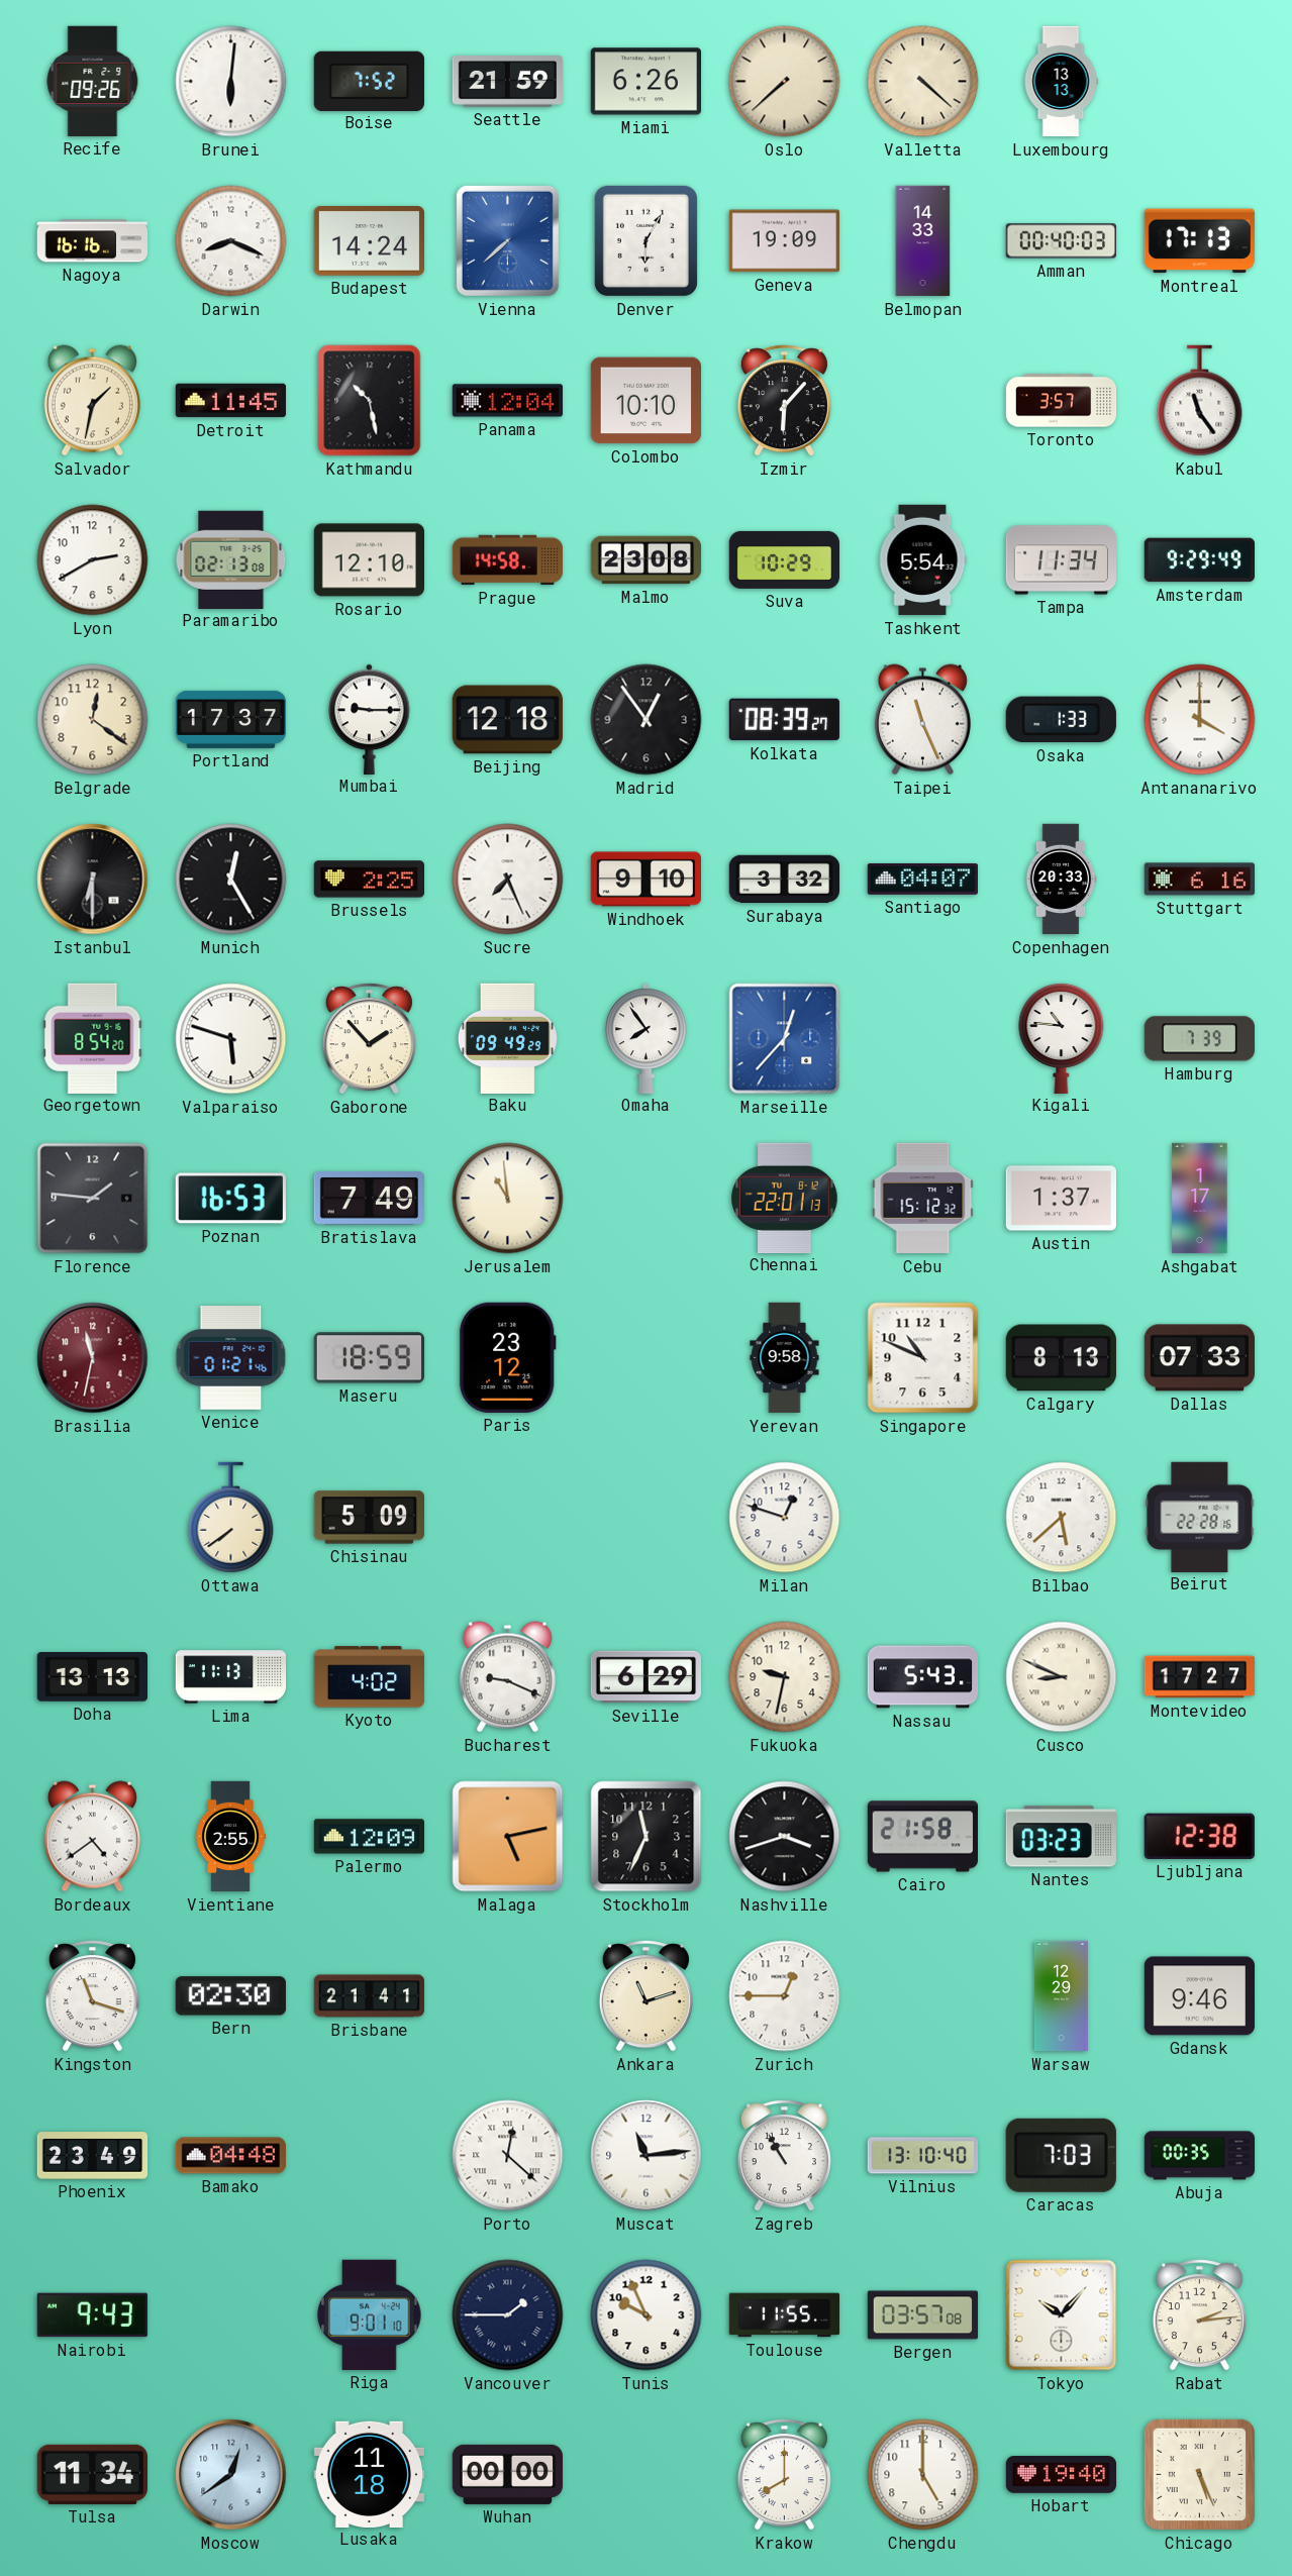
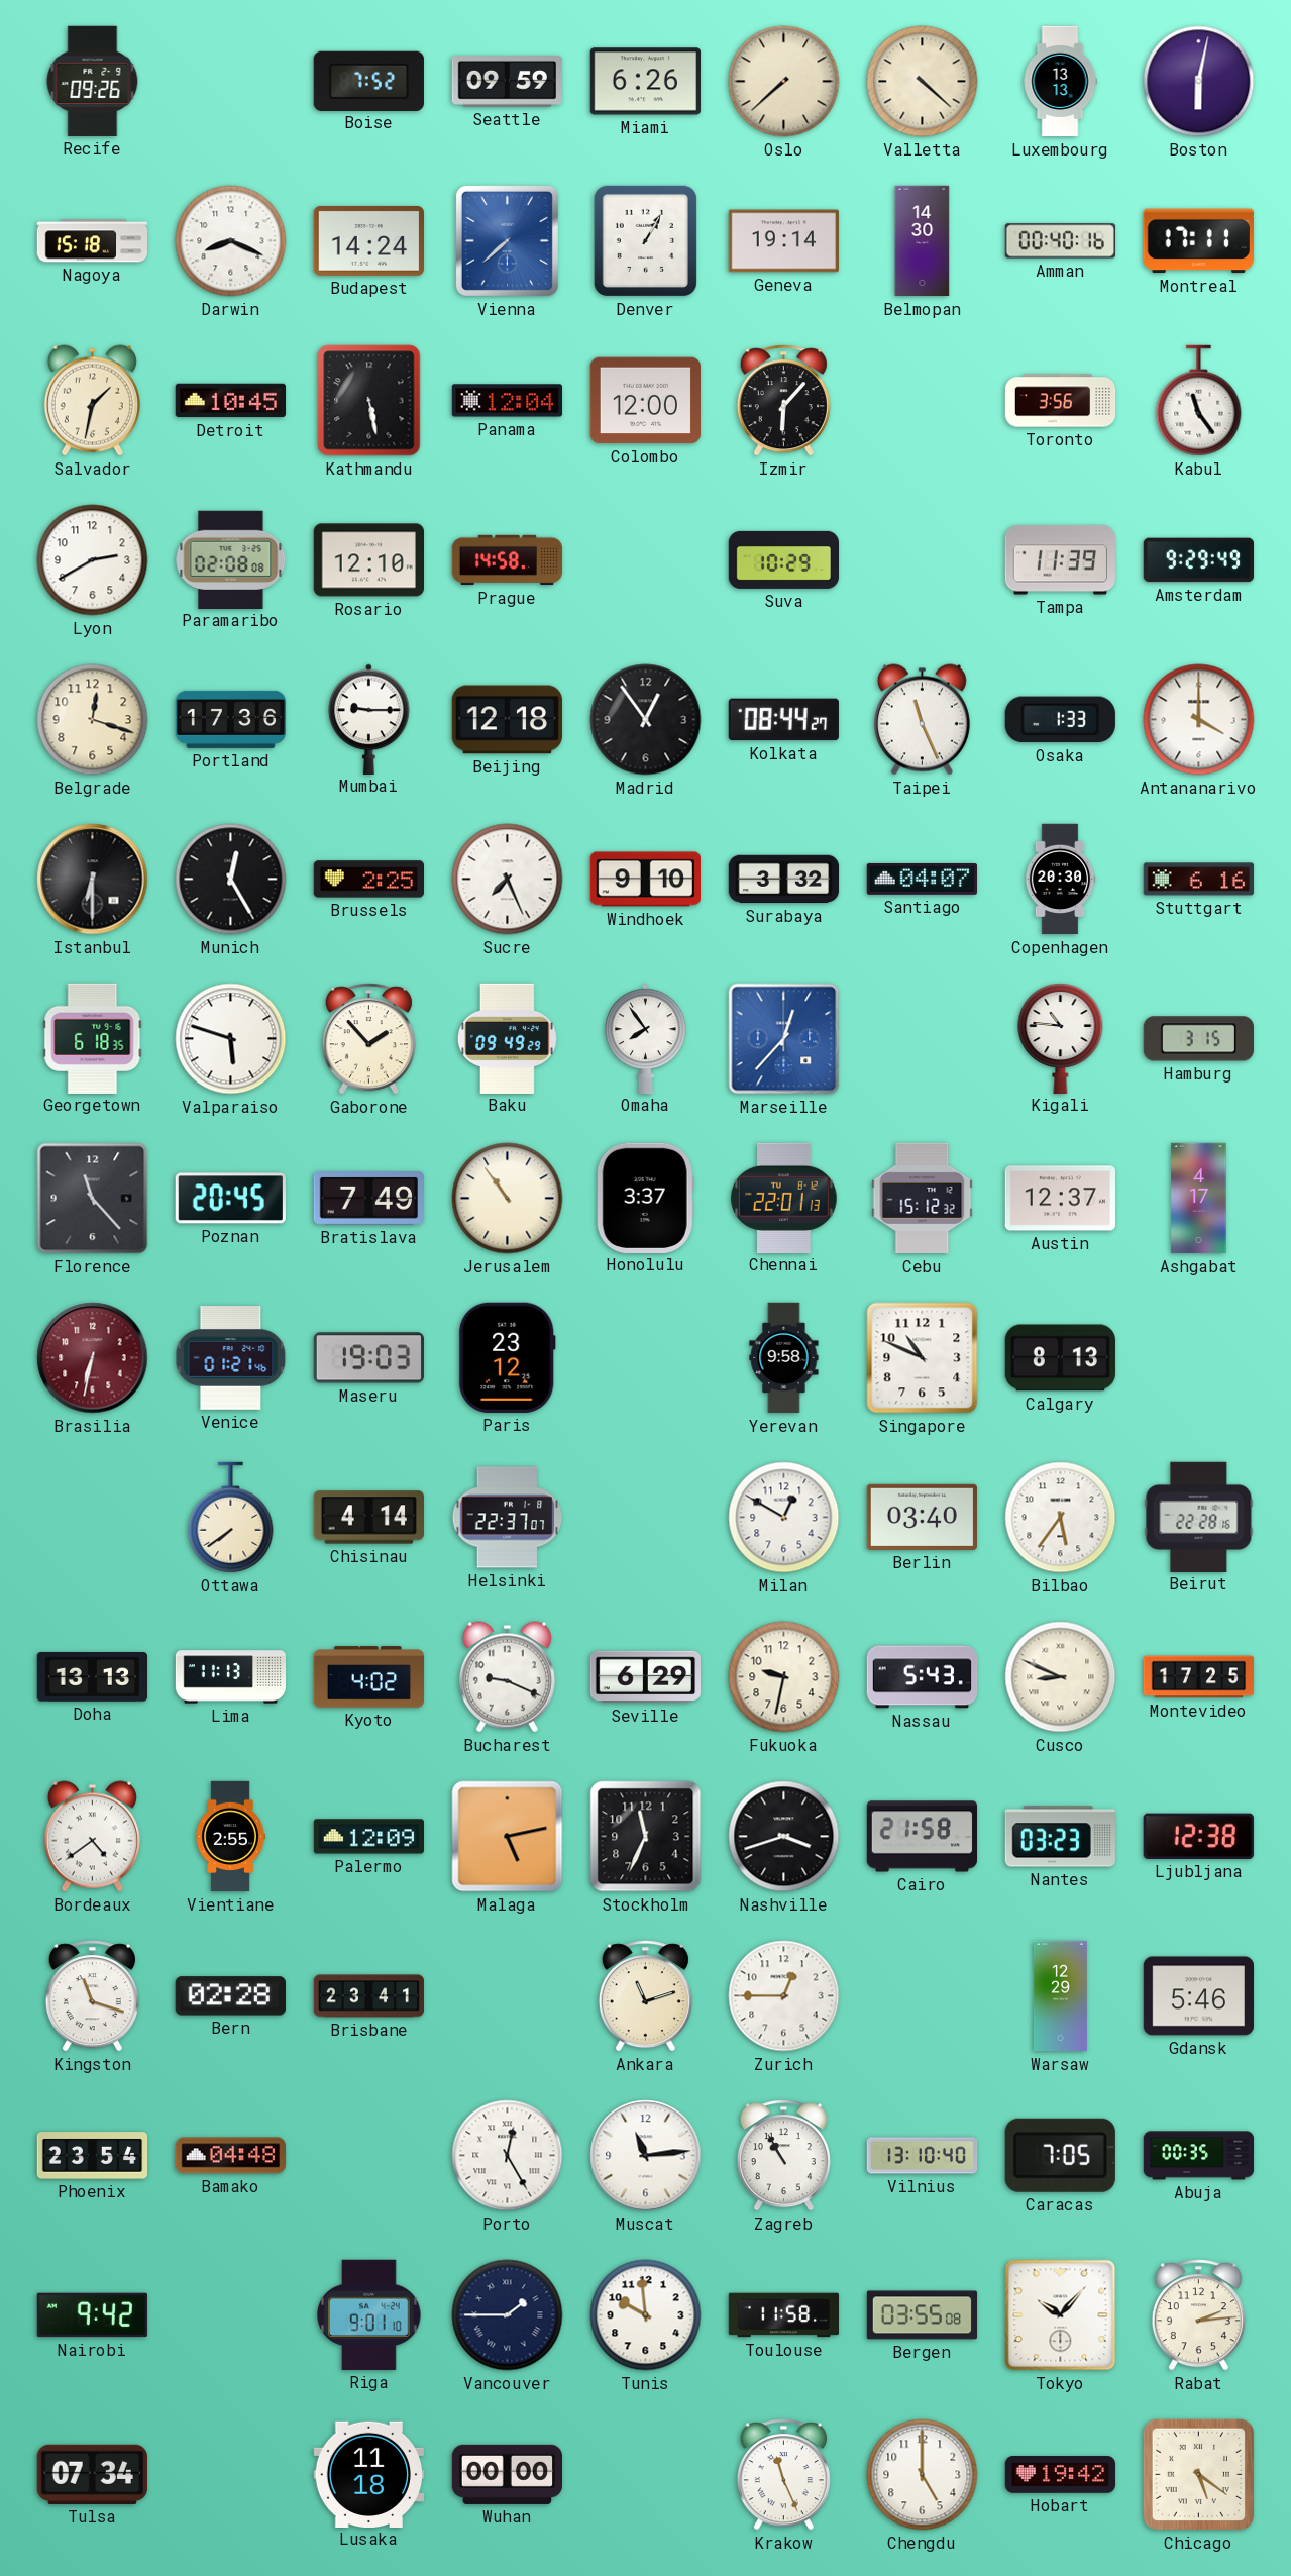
Brunei: 6:01 -> none (231, 82)
Seattle: 21:59 -> 09:59 (507, 82)
Boston: none -> 6:02 (1199, 82)
Nagoya: 16:16 -> 15:18 (93, 241)
Denver: 6:05 -> 1:05 (645, 240)
Geneva: 19:09 -> 19:14 (783, 241)
Belmopan: 14:33 -> 14:30 (923, 241)
Amman: 00:40:03 -> 00:40:16 (1060, 241)
Montreal: 17:13 -> 17:11 (1198, 241)
Detroit: 11:45 -> 10:45 (230, 401)
Kathmandu: 10:28 -> 5:28 (369, 401)
Colombo: 10:10 -> 12:00 (645, 401)
Toronto: 3:57 -> 3:56 (1061, 401)
Paramaribo: 02:13 -> 02:08 (231, 559)
Malmo: 23:08 -> none (647, 560)
Tashkent: 5:54 -> none (922, 560)
Tampa: 11:34 -> 11:39 (1060, 560)
Belgrade: 12:21 -> 12:18 (93, 720)
Portland: 17:37 -> 17:36 (231, 719)
Kolkata: 08:39 -> 08:44 (783, 720)
Copenhagen: 20:33 -> 20:30 (1060, 880)
Georgetown: 8:54 -> 6:18 (93, 1038)
Hamburg: 7:39 -> 3:15 (1198, 1039)
Florence: 1:46 -> 11:23 (93, 1199)
Poznan: 16:53 -> 20:45 (230, 1199)
Jerusalem: 10:59 -> 10:54 (508, 1199)
Honolulu: none -> 3:37 (645, 1198)
Austin: 1:37 -> 12:37 (1060, 1199)
Ashgabat: 1:17 -> 4:17 (1199, 1199)
Brasilia: 11:32 -> 6:32 (93, 1358)
Maseru: 18:59 -> 19:03 (368, 1358)
Dallas: 07:33 -> none (1199, 1358)
Chisinau: 5:09 -> 4:14 (368, 1518)
Helsinki: none -> 22:37 (508, 1518)
Milan: 12:48 -> 12:50 (784, 1518)
Berlin: none -> 03:40 (922, 1517)
Bilbao: 5:38 -> 5:36 (1061, 1518)
Montevideo: 17:27 -> 17:25 (1199, 1677)
Bern: 02:30 -> 02:28 (230, 1996)
Brisbane: 21:41 -> 23:41 (368, 1996)
Gdansk: 9:46 -> 5:46 (1198, 1996)
Phoenix: 23:49 -> 23:54 (93, 2156)
Porto: 12:22 -> 12:25 (508, 2156)
Caracas: 7:03 -> 7:05 (1060, 2155)
Nairobi: 9:43 -> 9:42 (92, 2315)
Tunis: 9:56 -> 9:59 (646, 2315)
Toulouse: 11:55 -> 11:58 (784, 2315)
Bergen: 03:57 -> 03:55 (923, 2315)
Tulsa: 11:34 -> 07:34 (92, 2474)
Moscow: 12:39 -> none (231, 2475)
Krakow: 8:00 -> 11:26 (783, 2475)
Hobart: 19:40 -> 19:42 (1061, 2475)
Chicago: 5:26 -> 5:21 (1199, 2475)
